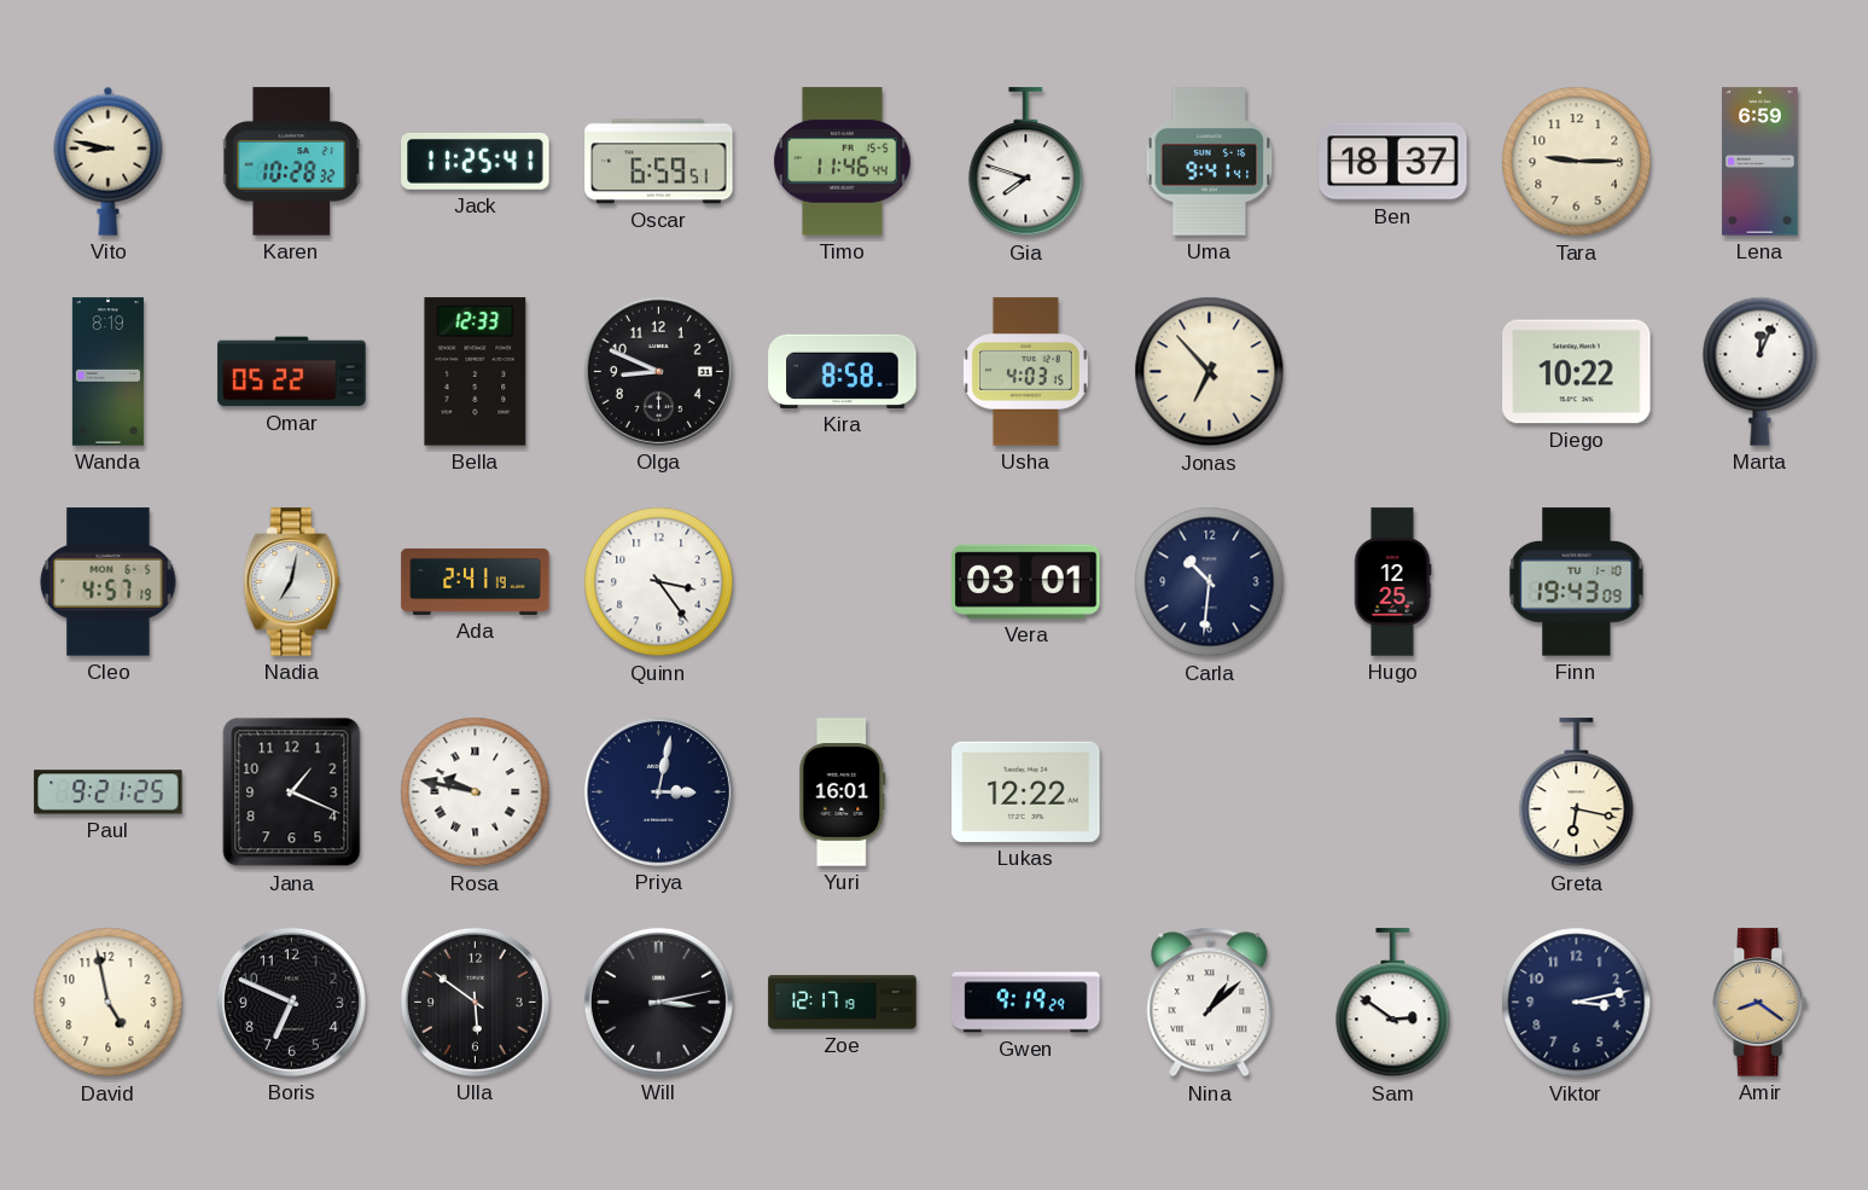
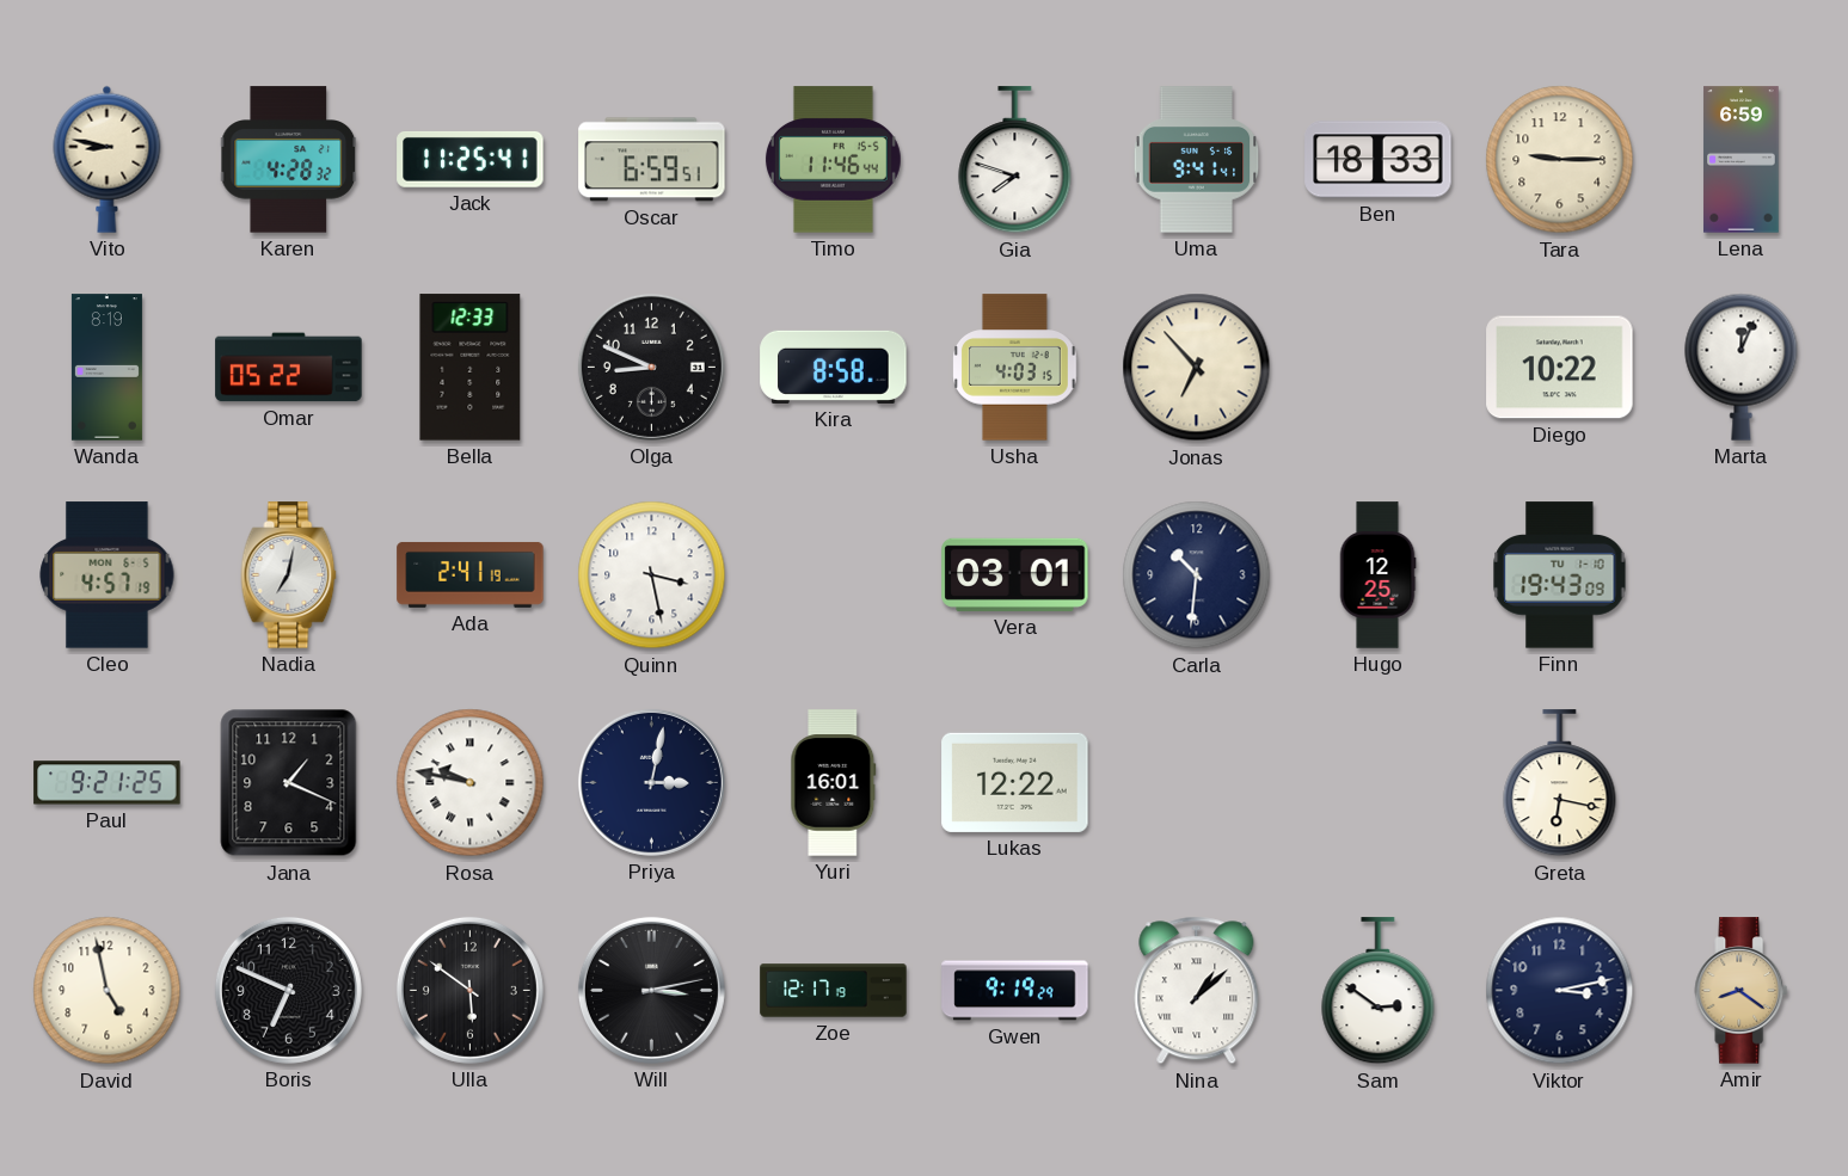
Karen: 10:28 -> 4:28 (289, 160)
Ben: 18:37 -> 18:33 (1379, 160)
Quinn: 3:24 -> 3:28 (652, 575)
